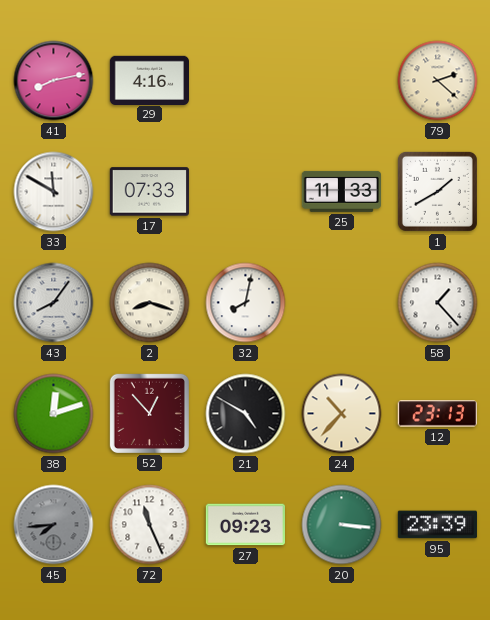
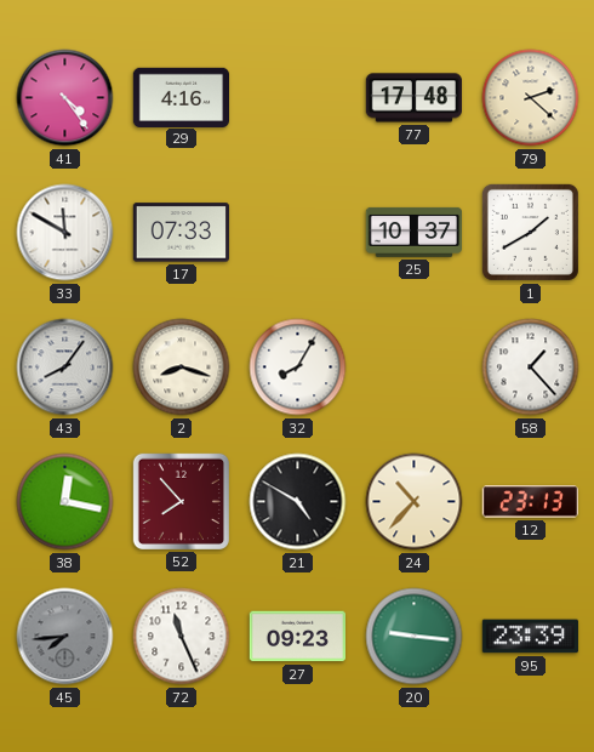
41: 8:13 -> 4:24 (65, 98)
77: none -> 17:48 (413, 98)
25: 11:33 -> 10:37 (413, 232)
32: 8:02 -> 8:05 (298, 368)
38: 12:12 -> 12:17 (65, 502)
52: 12:53 -> 7:53 (181, 501)
20: 3:16 -> 9:16 (415, 637)
